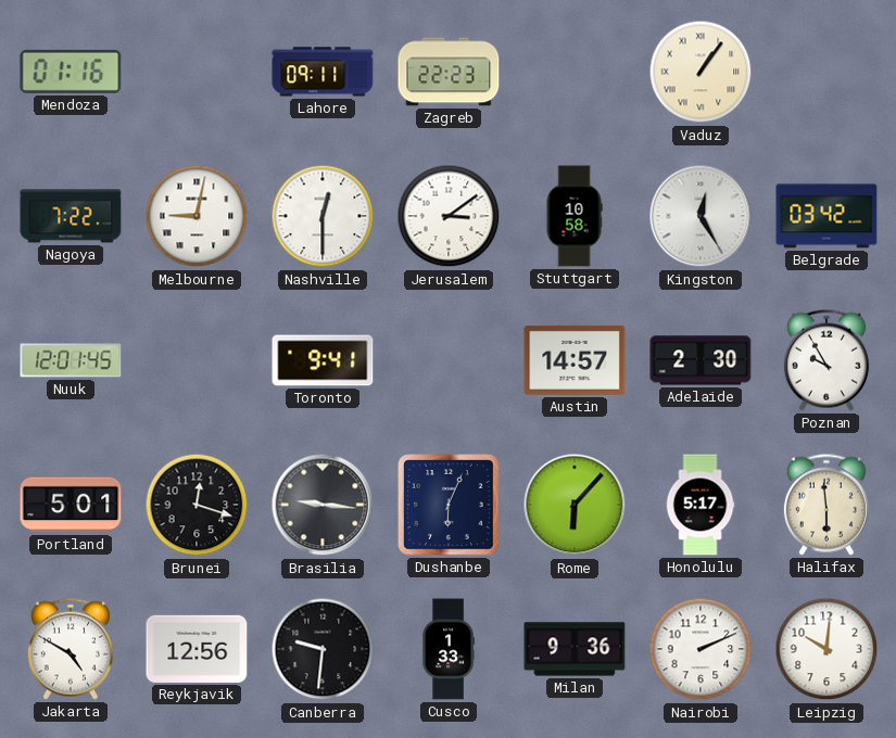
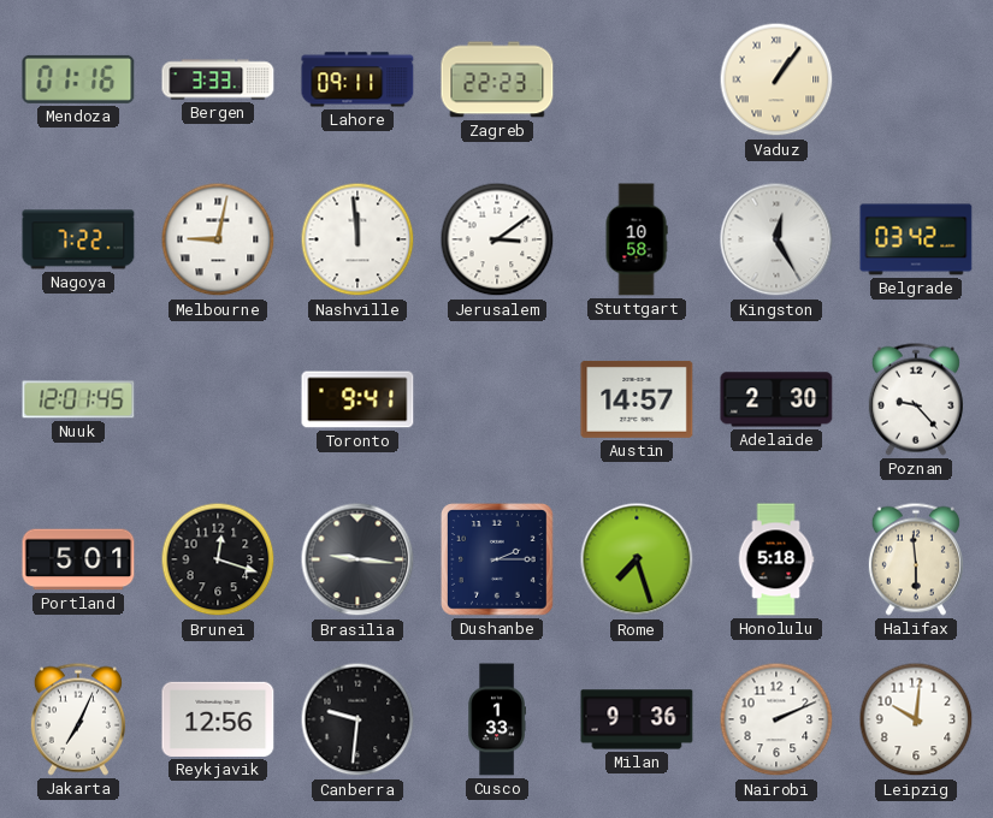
Bergen: none -> 3:33 (218, 79)
Nashville: 12:30 -> 11:59 (357, 239)
Poznan: 9:55 -> 9:23 (916, 399)
Dushanbe: 6:04 -> 2:15 (498, 561)
Rome: 6:07 -> 7:27 (637, 559)
Honolulu: 5:17 -> 5:18 (776, 559)
Jakarta: 4:50 -> 7:04 (78, 719)
